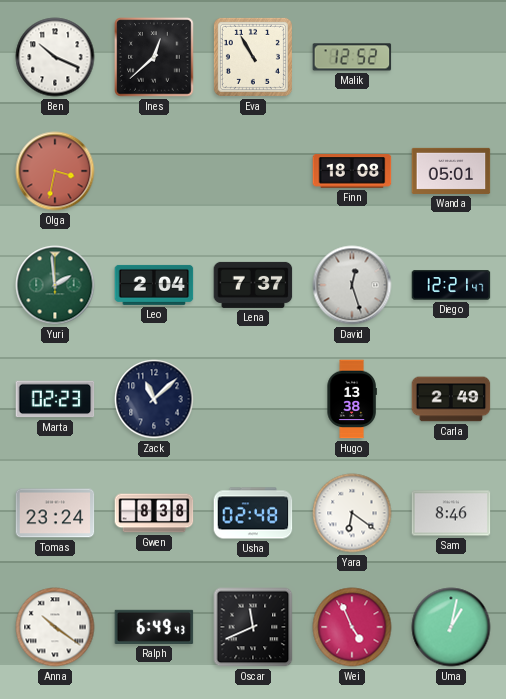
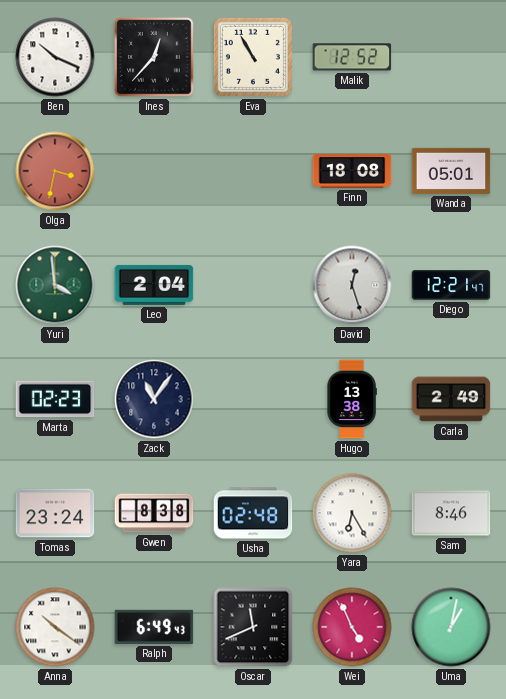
Ines: 12:38 -> 12:37 (154, 57)
Yuri: 1:59 -> 3:59 (55, 285)
Lena: 7:37 -> none (253, 285)
Zack: 11:08 -> 11:06 (154, 399)
Yara: 6:21 -> 6:25 (352, 513)
